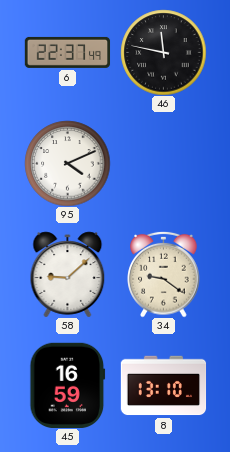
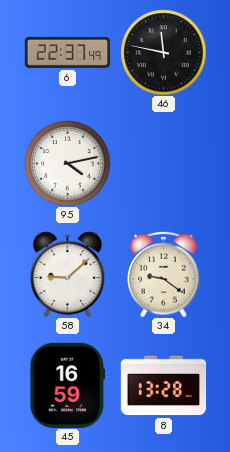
95: 4:11 -> 4:13 (67, 163)
8: 13:10 -> 13:28 (163, 386)
